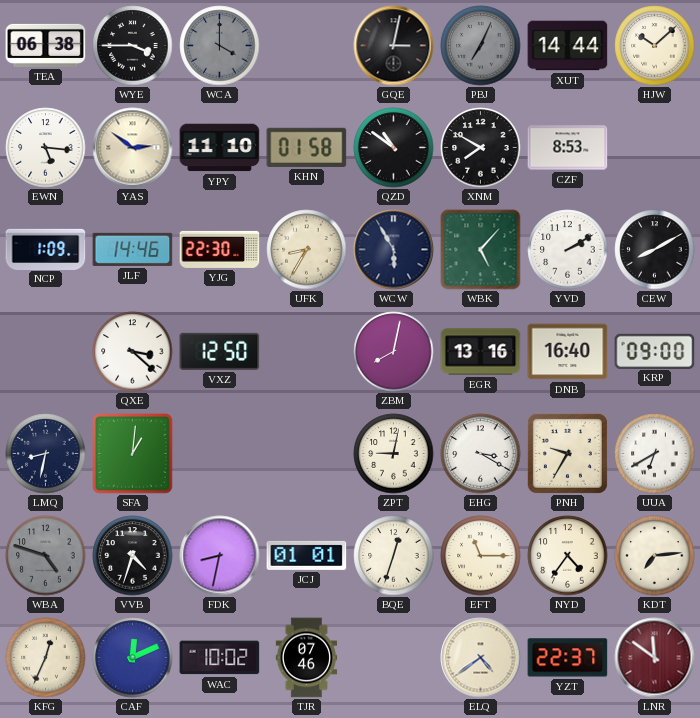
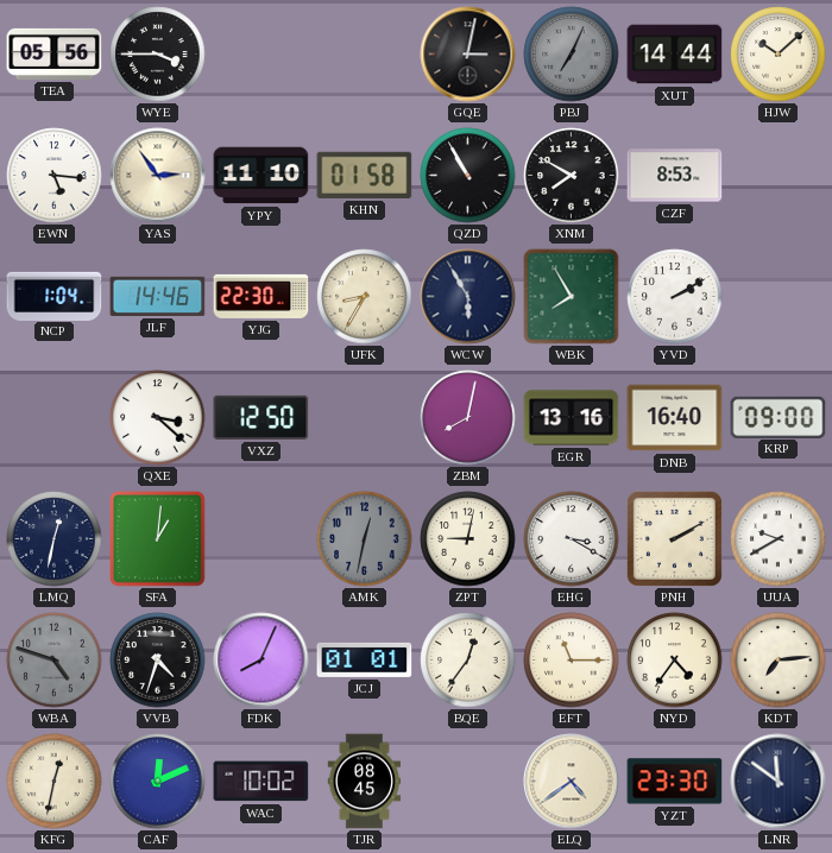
TEA: 06:38 -> 05:56 (55, 53)
WCA: 4:00 -> none (220, 46)
YAS: 2:51 -> 2:54 (158, 176)
QZD: 10:51 -> 10:55 (468, 176)
NCP: 1:09 -> 1:04 (55, 296)
WBK: 5:07 -> 7:55 (572, 297)
CEW: 8:10 -> none (655, 250)
LMQ: 8:32 -> 12:32 (55, 539)
AMK: none -> 12:32 (365, 539)
PNH: 9:35 -> 2:10 (674, 538)
UUA: 6:40 -> 9:40 (779, 539)
FDK: 8:32 -> 8:04 (261, 661)
BQE: 12:33 -> 12:36 (468, 661)
KFG: 12:34 -> 12:32 (55, 782)
TJR: 07:46 -> 08:45 (365, 782)
YZT: 22:37 -> 23:30 (675, 782)
LNR dial: burgundy -> navy (779, 782)
